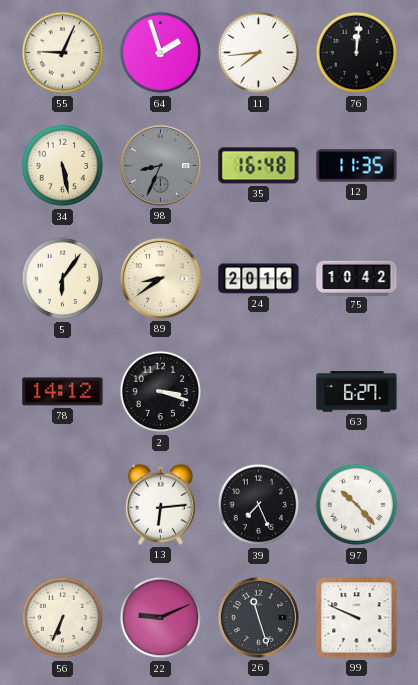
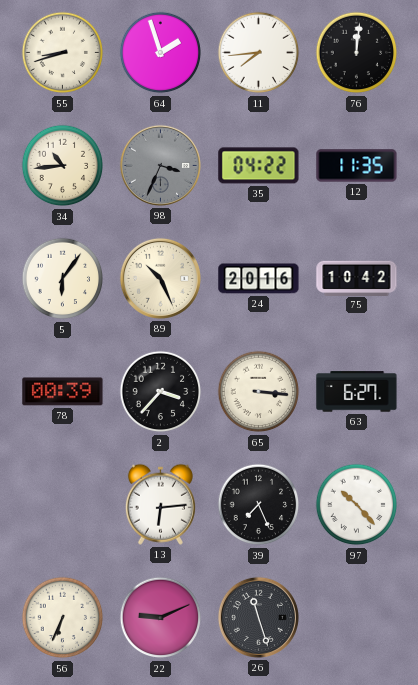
55: 9:04 -> 8:42 (63, 53)
34: 5:28 -> 10:44 (63, 166)
98: 8:34 -> 3:34 (160, 165)
35: 16:48 -> 04:22 (259, 166)
89: 8:39 -> 10:26 (160, 278)
78: 14:12 -> 00:39 (63, 392)
2: 3:18 -> 3:37 (161, 392)
65: none -> 3:16 (259, 392)
99: 9:49 -> none (357, 618)
